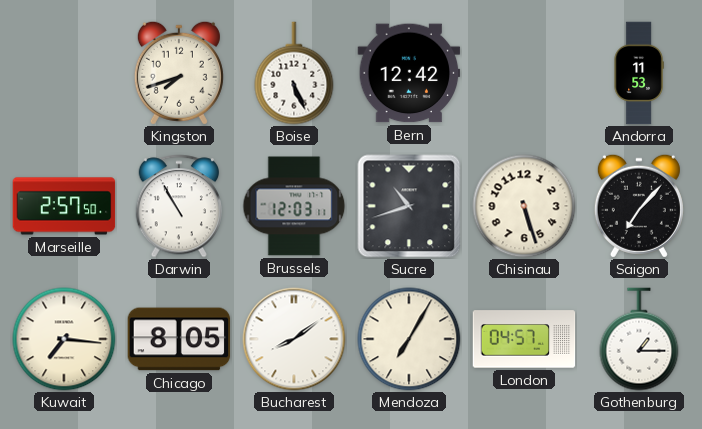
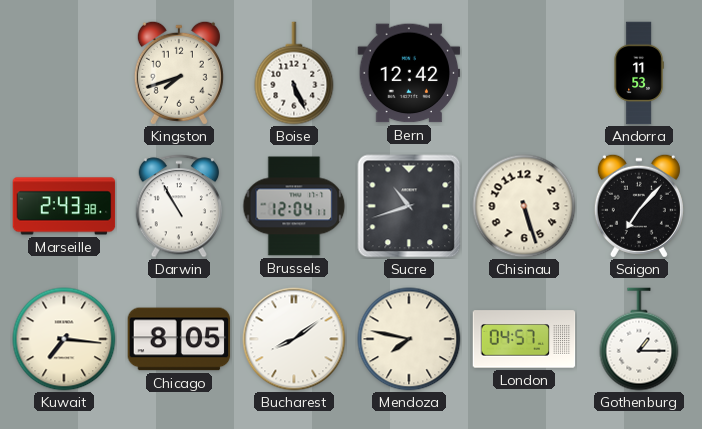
Marseille: 2:57 -> 2:43 (64, 206)
Brussels: 12:03 -> 12:04 (294, 206)
Mendoza: 7:05 -> 7:47 (409, 339)
